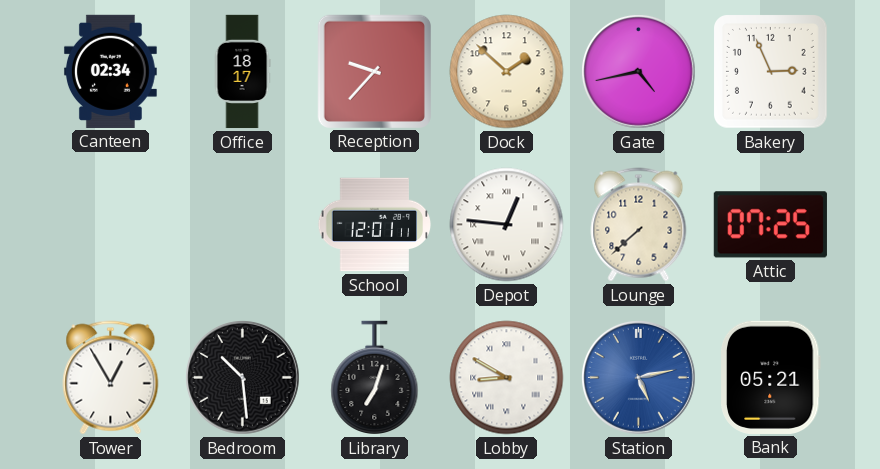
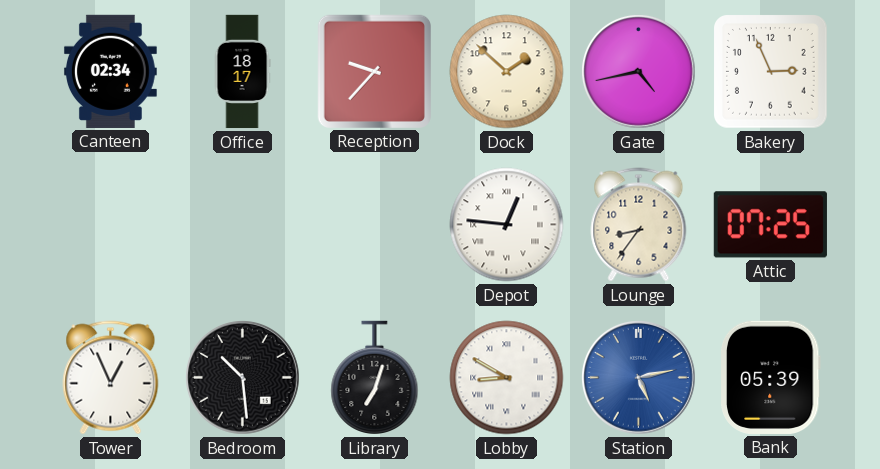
School: 12:01 -> none (375, 225)
Lounge: 7:38 -> 8:36 (639, 225)
Tower: 12:55 -> 12:56 (111, 378)
Bank: 05:21 -> 05:39 (770, 377)
